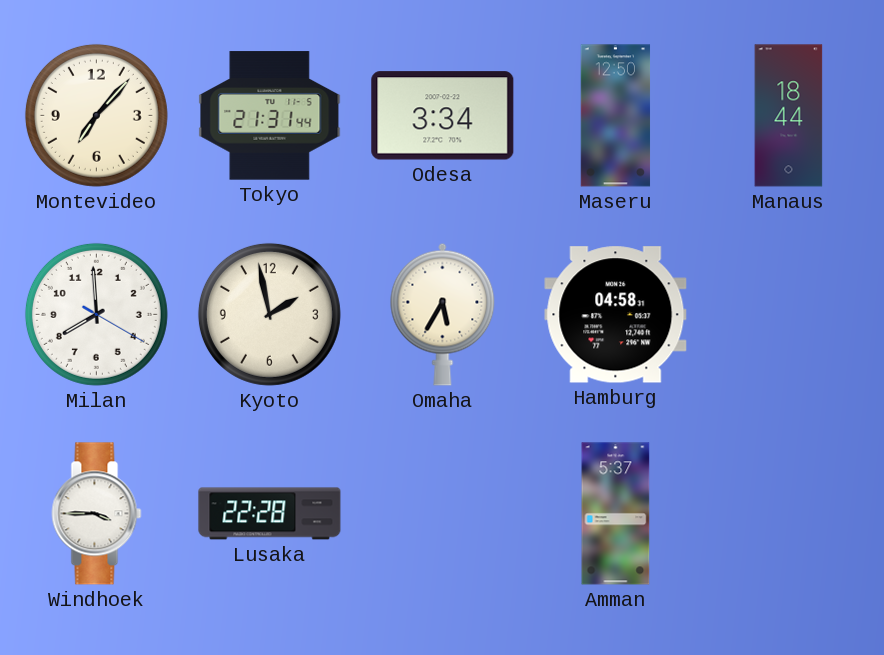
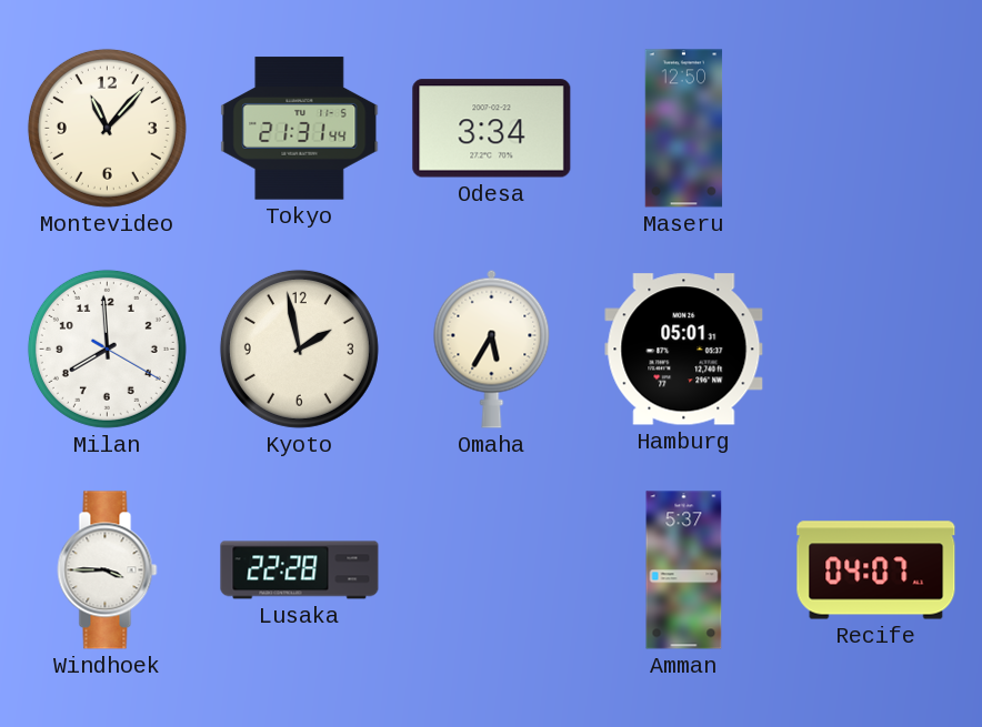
Montevideo: 7:07 -> 11:07 (107, 128)
Manaus: 18:44 -> none (789, 116)
Hamburg: 04:58 -> 05:01 (684, 350)
Recife: none -> 04:07 (876, 571)
